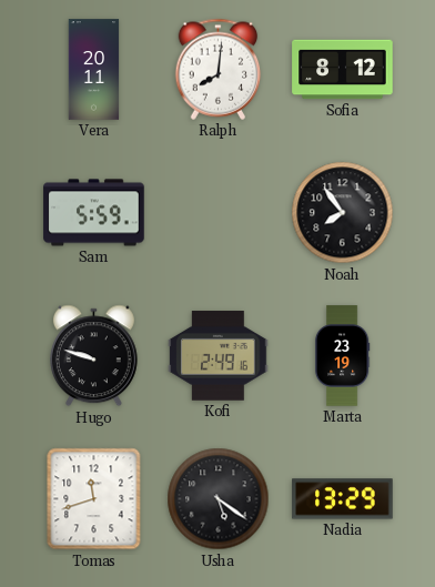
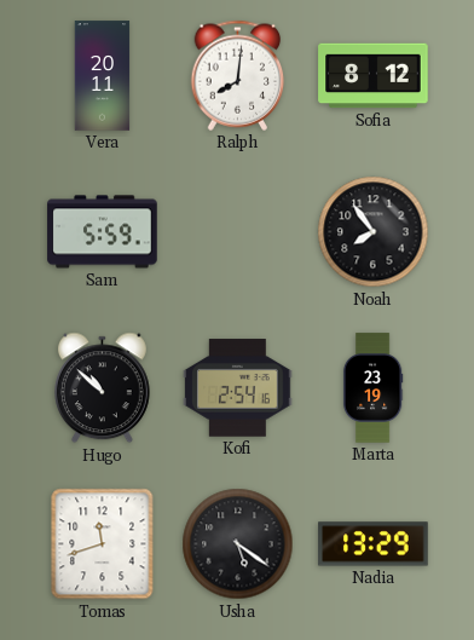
Hugo: 9:48 -> 10:52 (102, 388)
Kofi: 2:49 -> 2:54 (238, 388)
